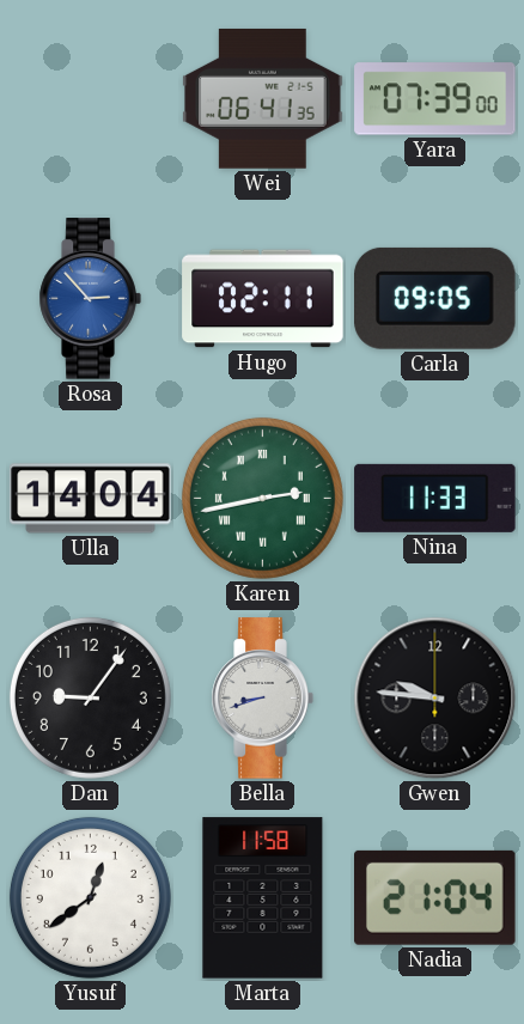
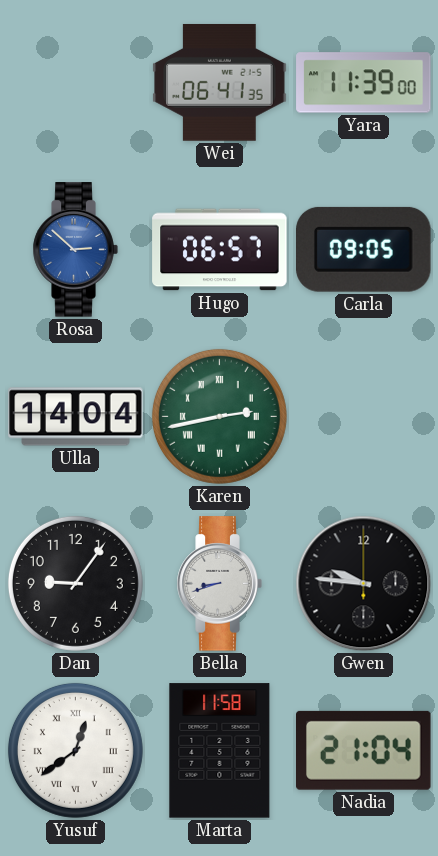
Yara: 07:39 -> 11:39 (364, 83)
Rosa: 2:53 -> 2:52 (75, 250)
Hugo: 02:11 -> 06:57 (220, 250)
Nina: 11:33 -> none (435, 498)
Yusuf numerals: Arabic -> Roman (75, 750)
